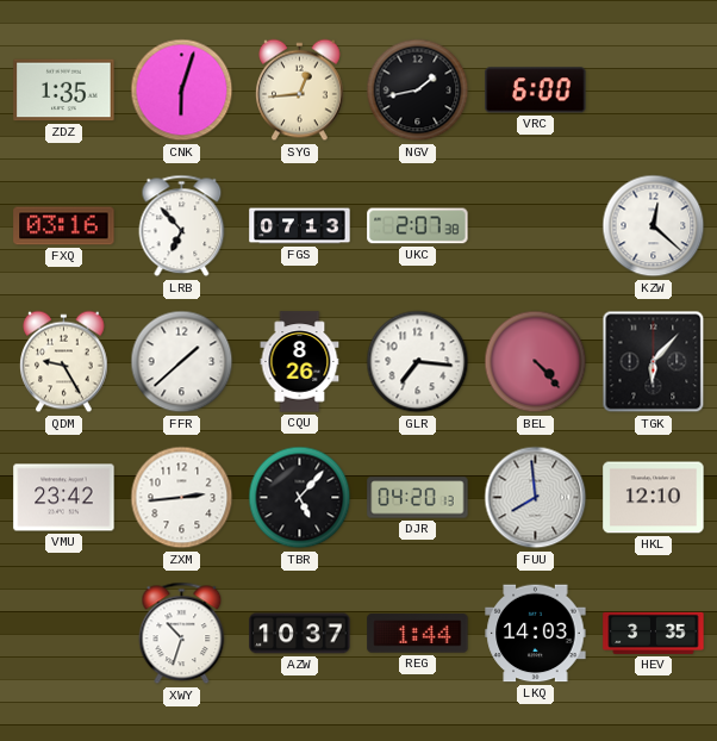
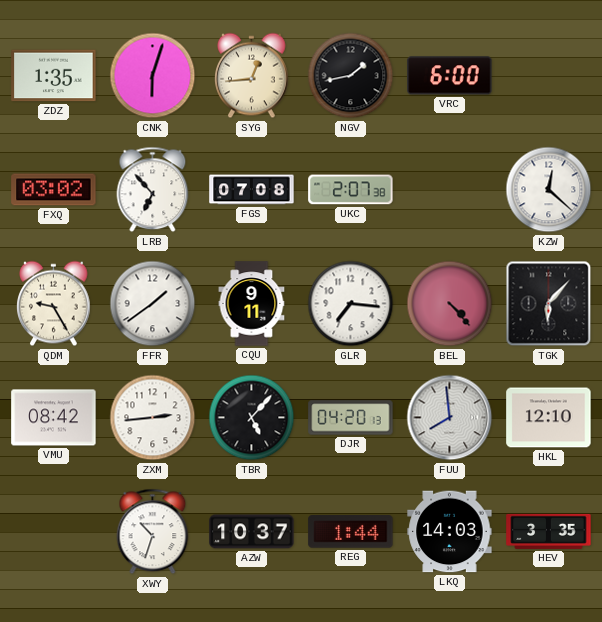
FXQ: 03:16 -> 03:02 (54, 190)
FGS: 07:13 -> 07:08 (252, 190)
FFR: 1:38 -> 1:39 (153, 304)
CQU: 8:26 -> 9:11 (252, 304)
VMU: 23:42 -> 08:42 (54, 418)
